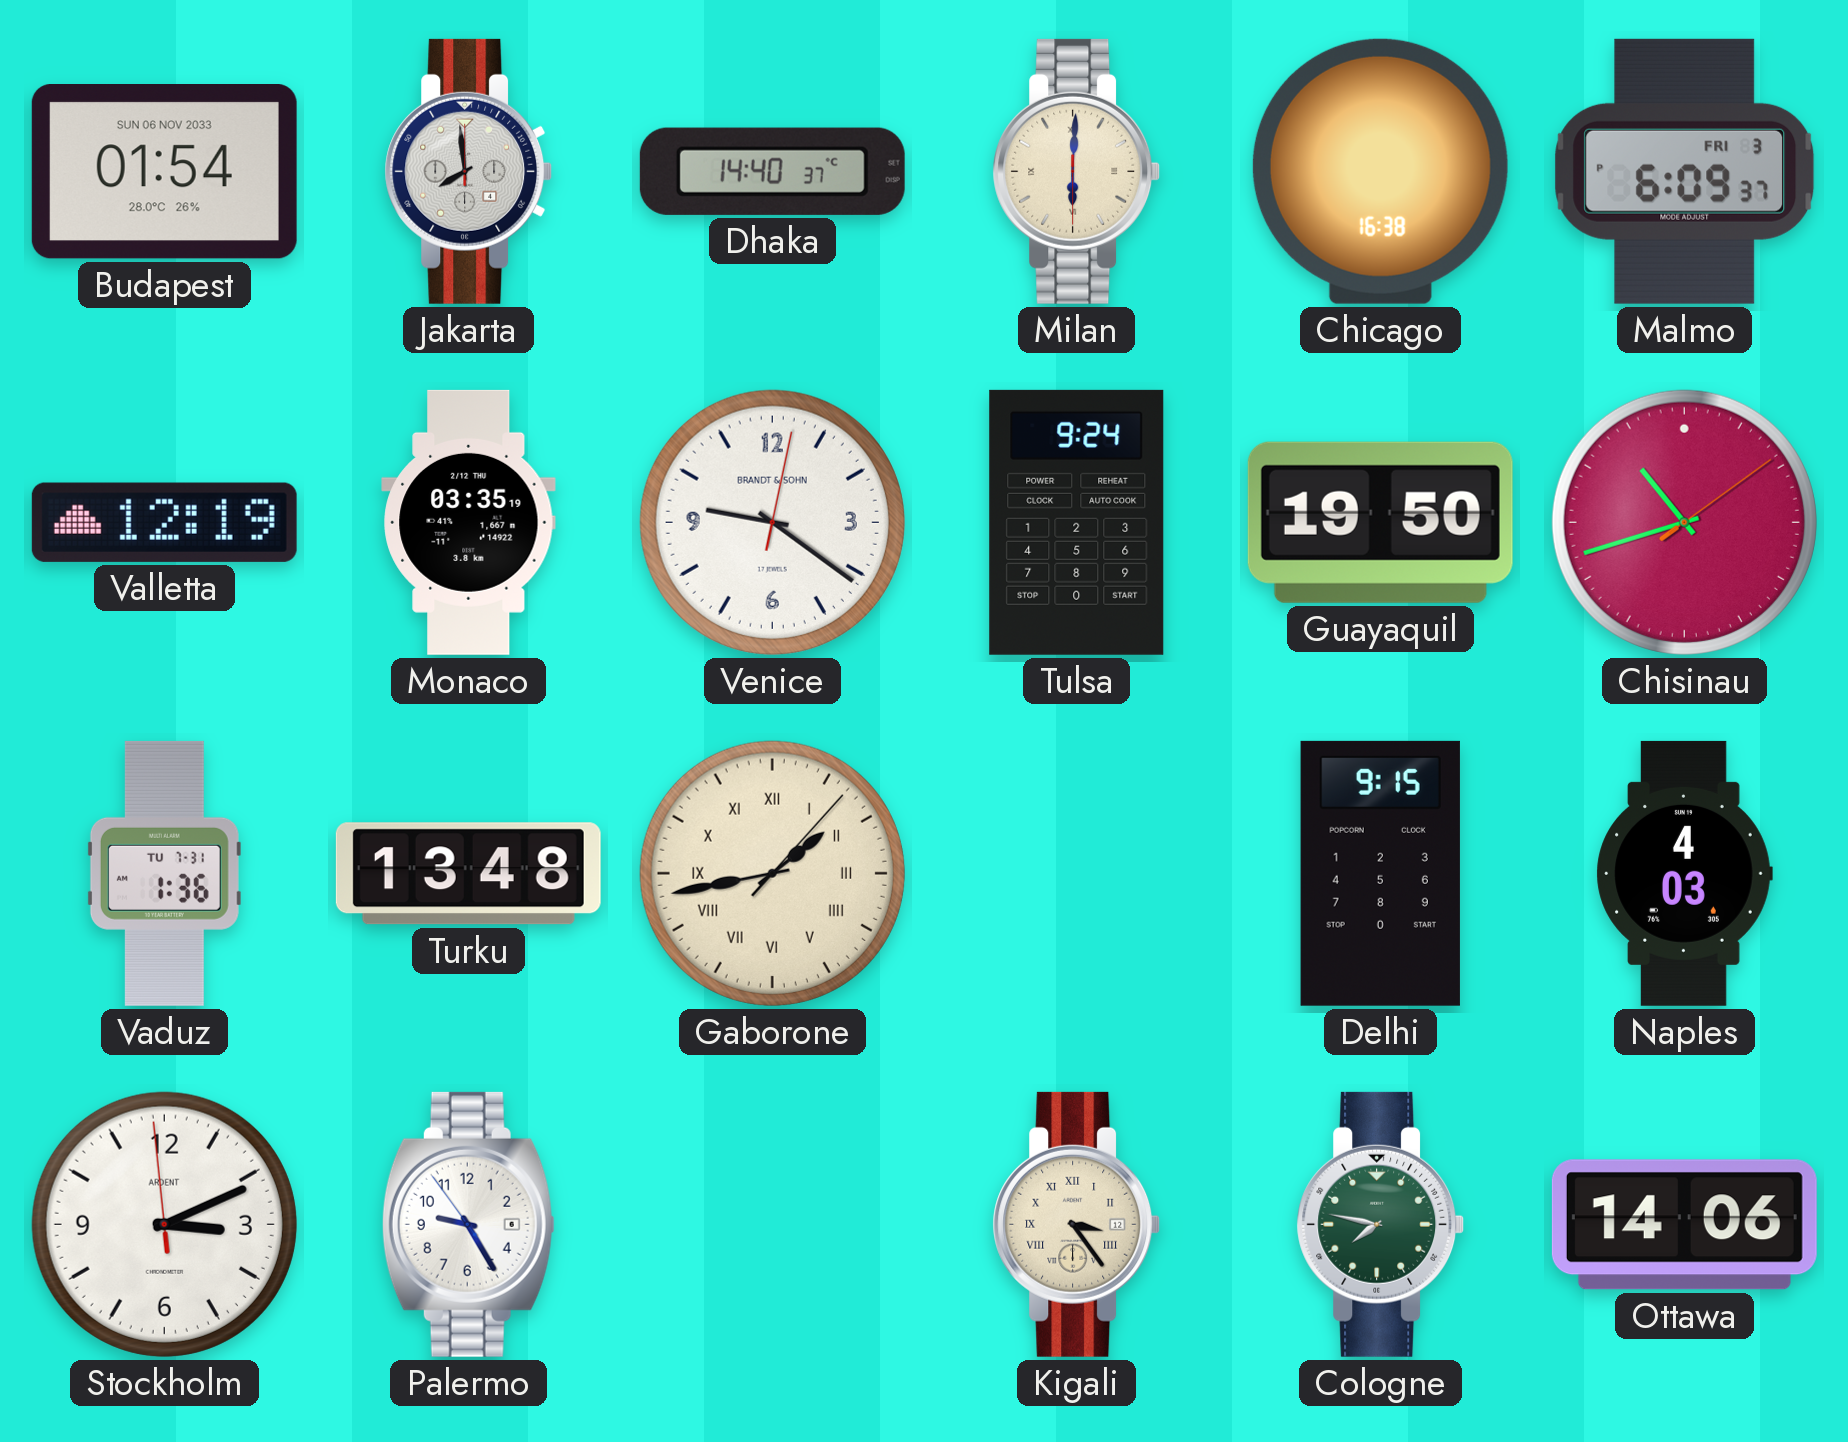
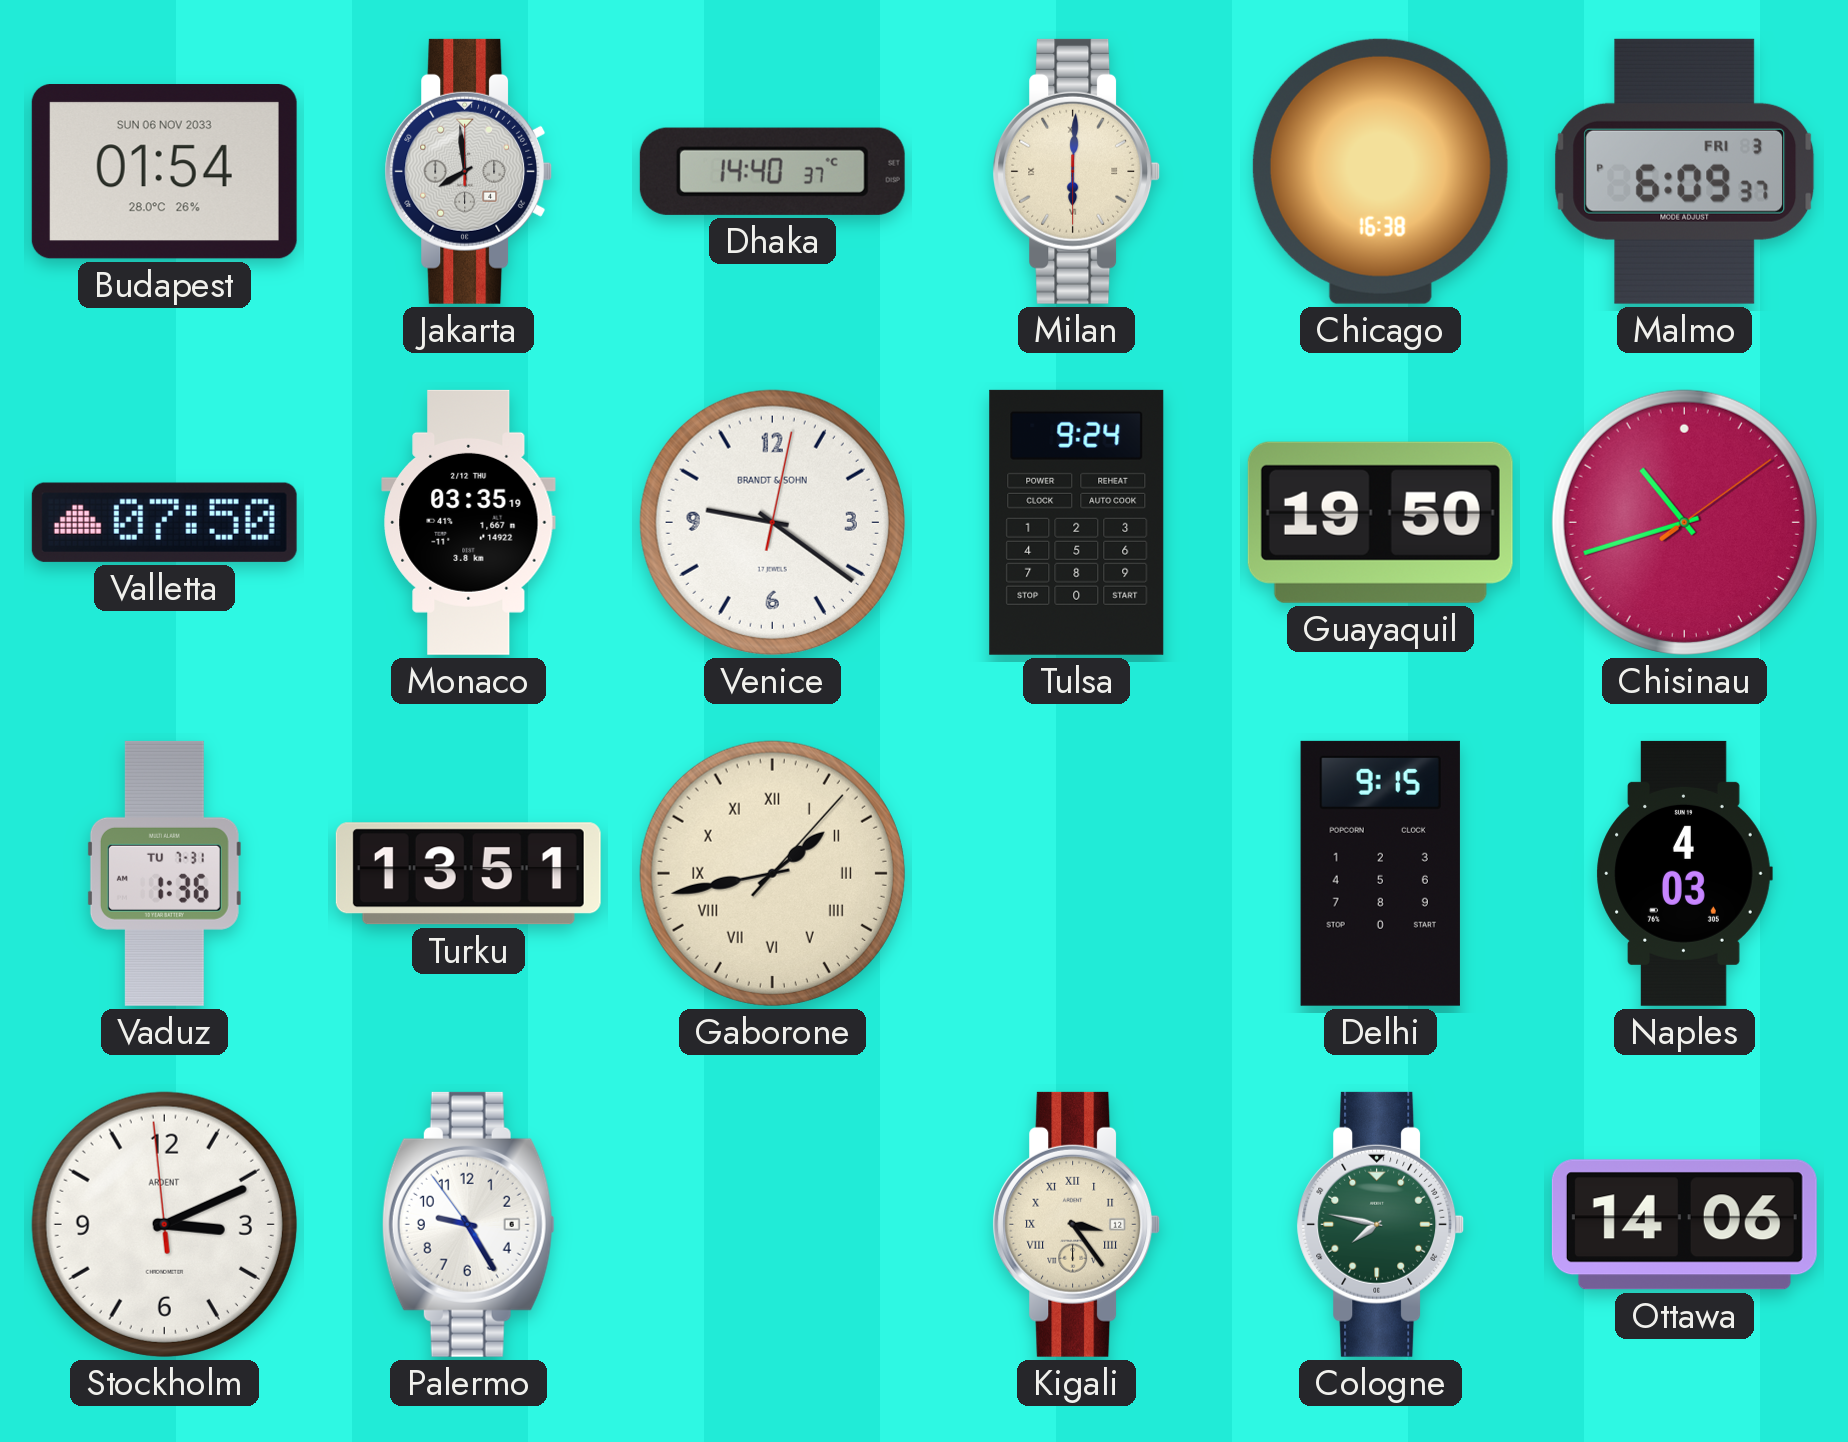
Valletta: 12:19 -> 07:50 (164, 522)
Turku: 13:48 -> 13:51 (468, 874)
